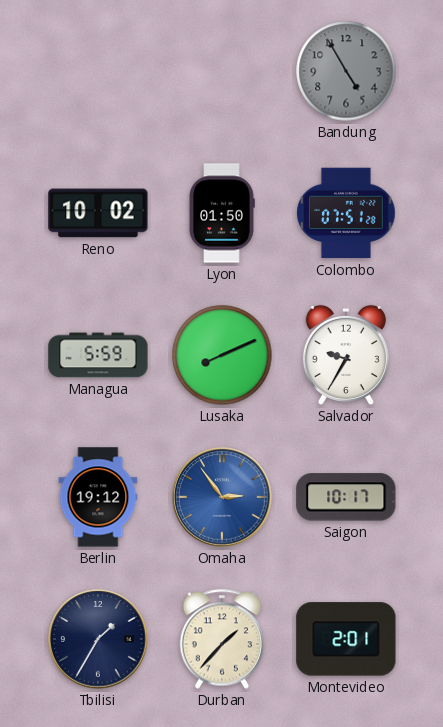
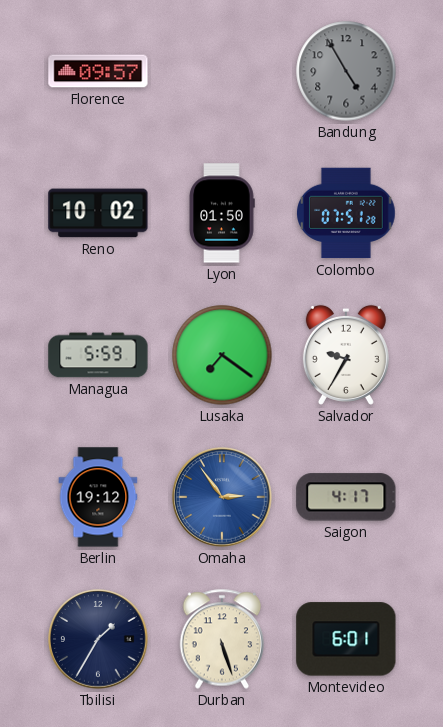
Florence: none -> 09:57 (98, 71)
Lusaka: 8:11 -> 7:21 (222, 355)
Saigon: 10:17 -> 4:17 (346, 497)
Durban: 1:37 -> 5:27 (222, 639)
Montevideo: 2:01 -> 6:01 (346, 639)
